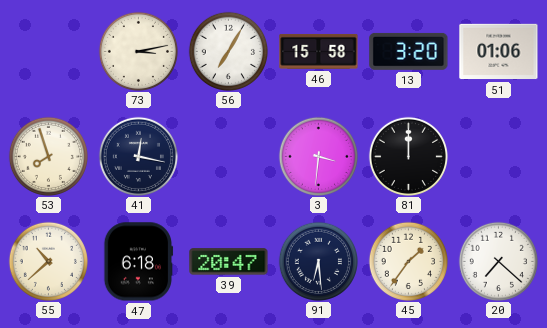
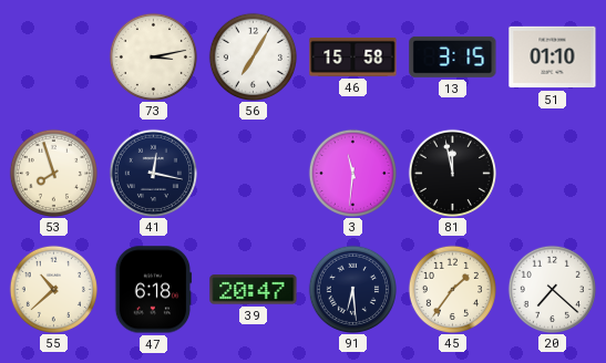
13: 3:20 -> 3:15 (453, 56)
51: 01:06 -> 01:10 (553, 58)
3: 3:31 -> 11:31 (352, 173)
81: 12:00 -> 11:58 (452, 173)
